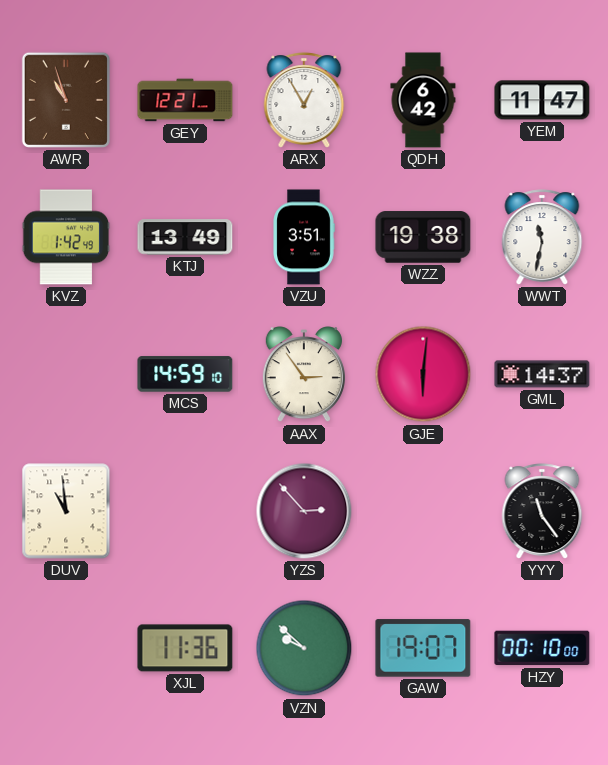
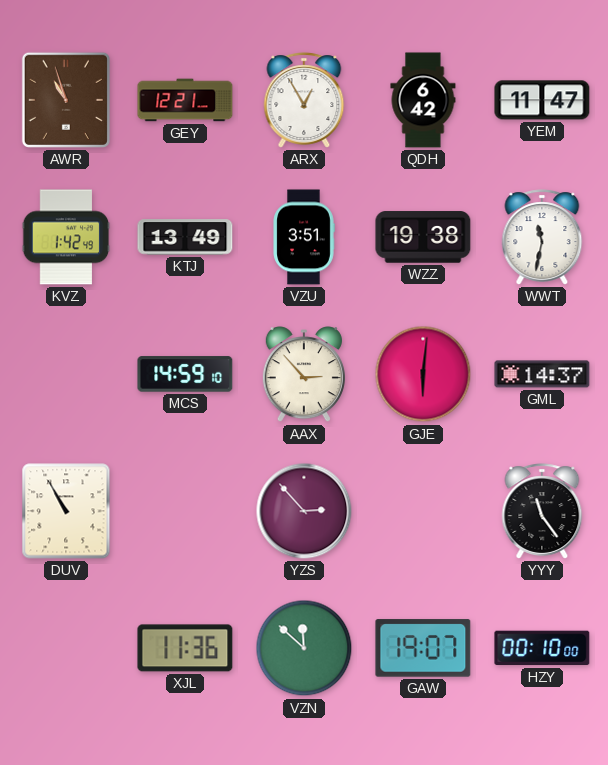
AAX: 2:54 -> 2:53 (304, 375)
DUV: 10:59 -> 10:55 (66, 511)
VZN: 9:52 -> 11:52 (304, 648)
